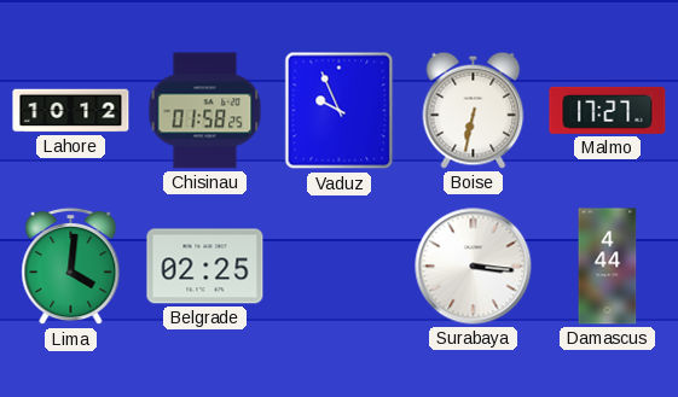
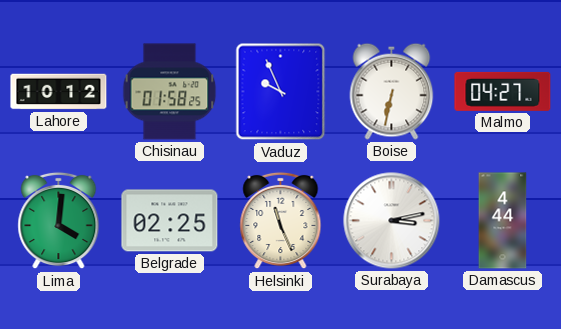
Malmo: 17:27 -> 04:27 (503, 91)
Helsinki: none -> 11:26 (281, 221)
Surabaya: 3:16 -> 3:13 (392, 221)
